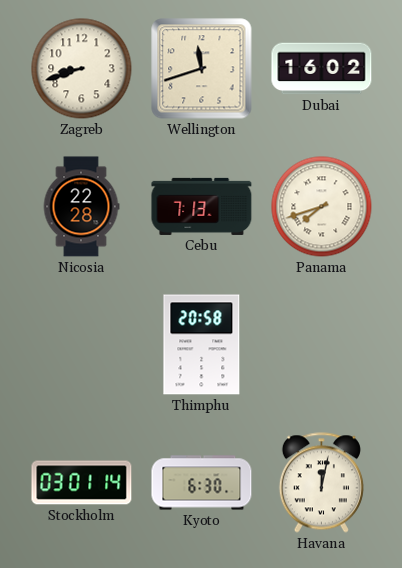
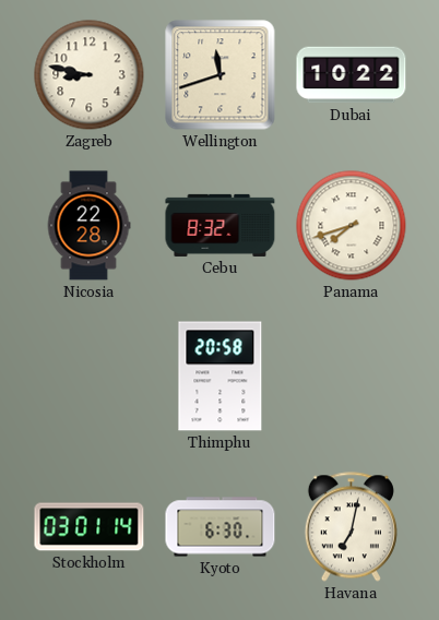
Zagreb: 8:42 -> 8:47 (90, 75)
Dubai: 16:02 -> 10:22 (352, 75)
Cebu: 7:13 -> 8:32 (221, 225)
Havana: 12:02 -> 7:02 (351, 527)
